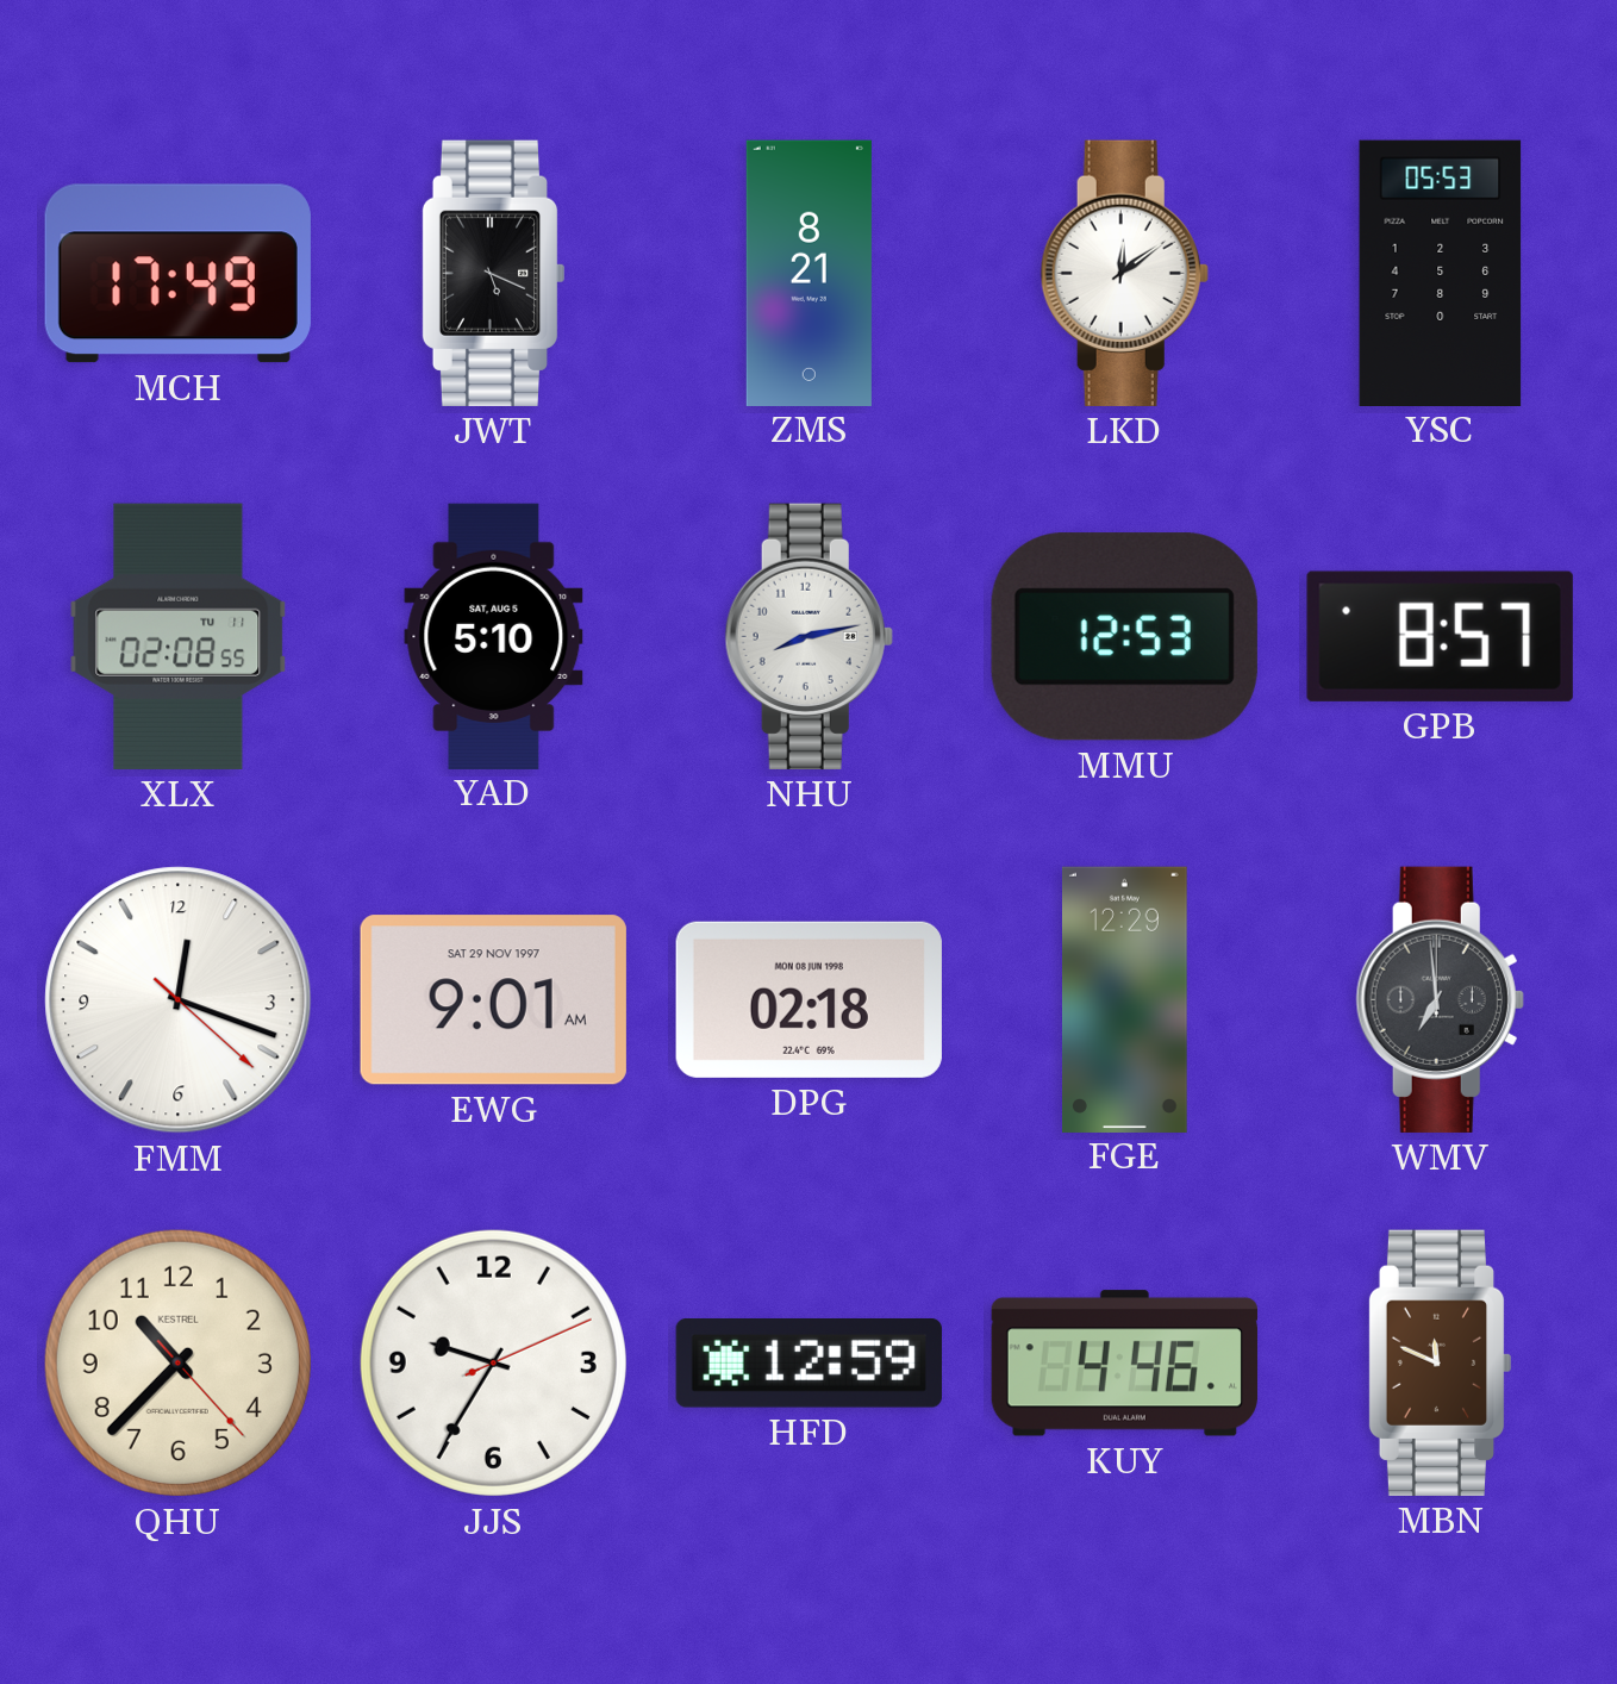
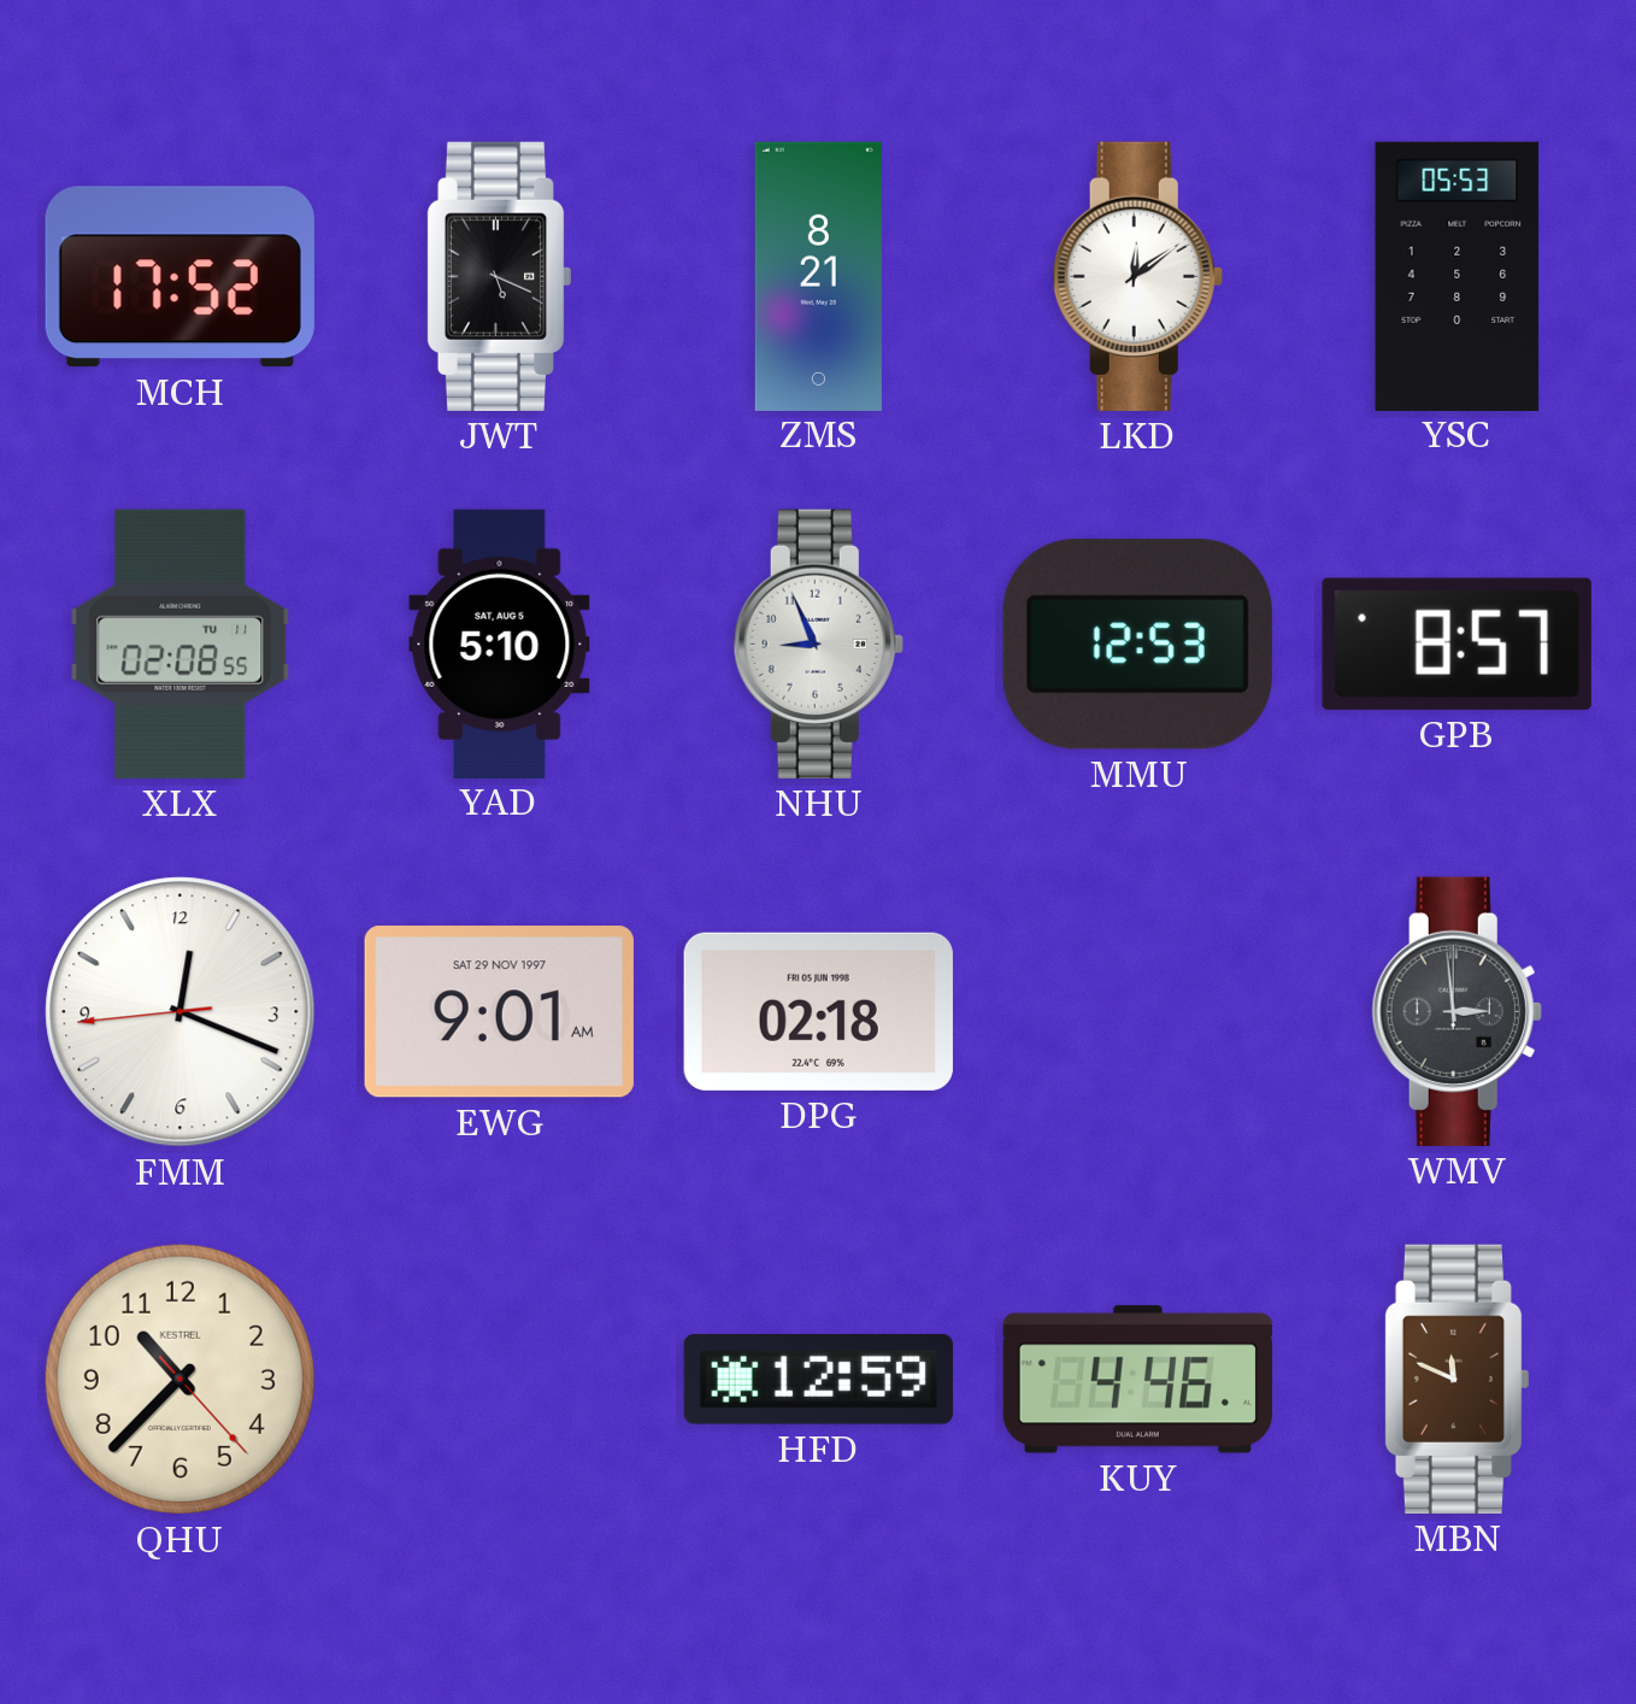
MCH: 17:49 -> 17:52 (180, 277)
NHU: 8:13 -> 8:56 (818, 644)
FMM: 12:18:22 -> 12:18:44 (181, 1012)
DPG date: MON 08 JUN 1998 -> FRI 05 JUN 1998 (818, 1011)
FGE: 12:29 -> none (1125, 999)
WMV: 6:59 -> 2:59 (1456, 1011)
JJS: 9:35 -> none (493, 1362)
